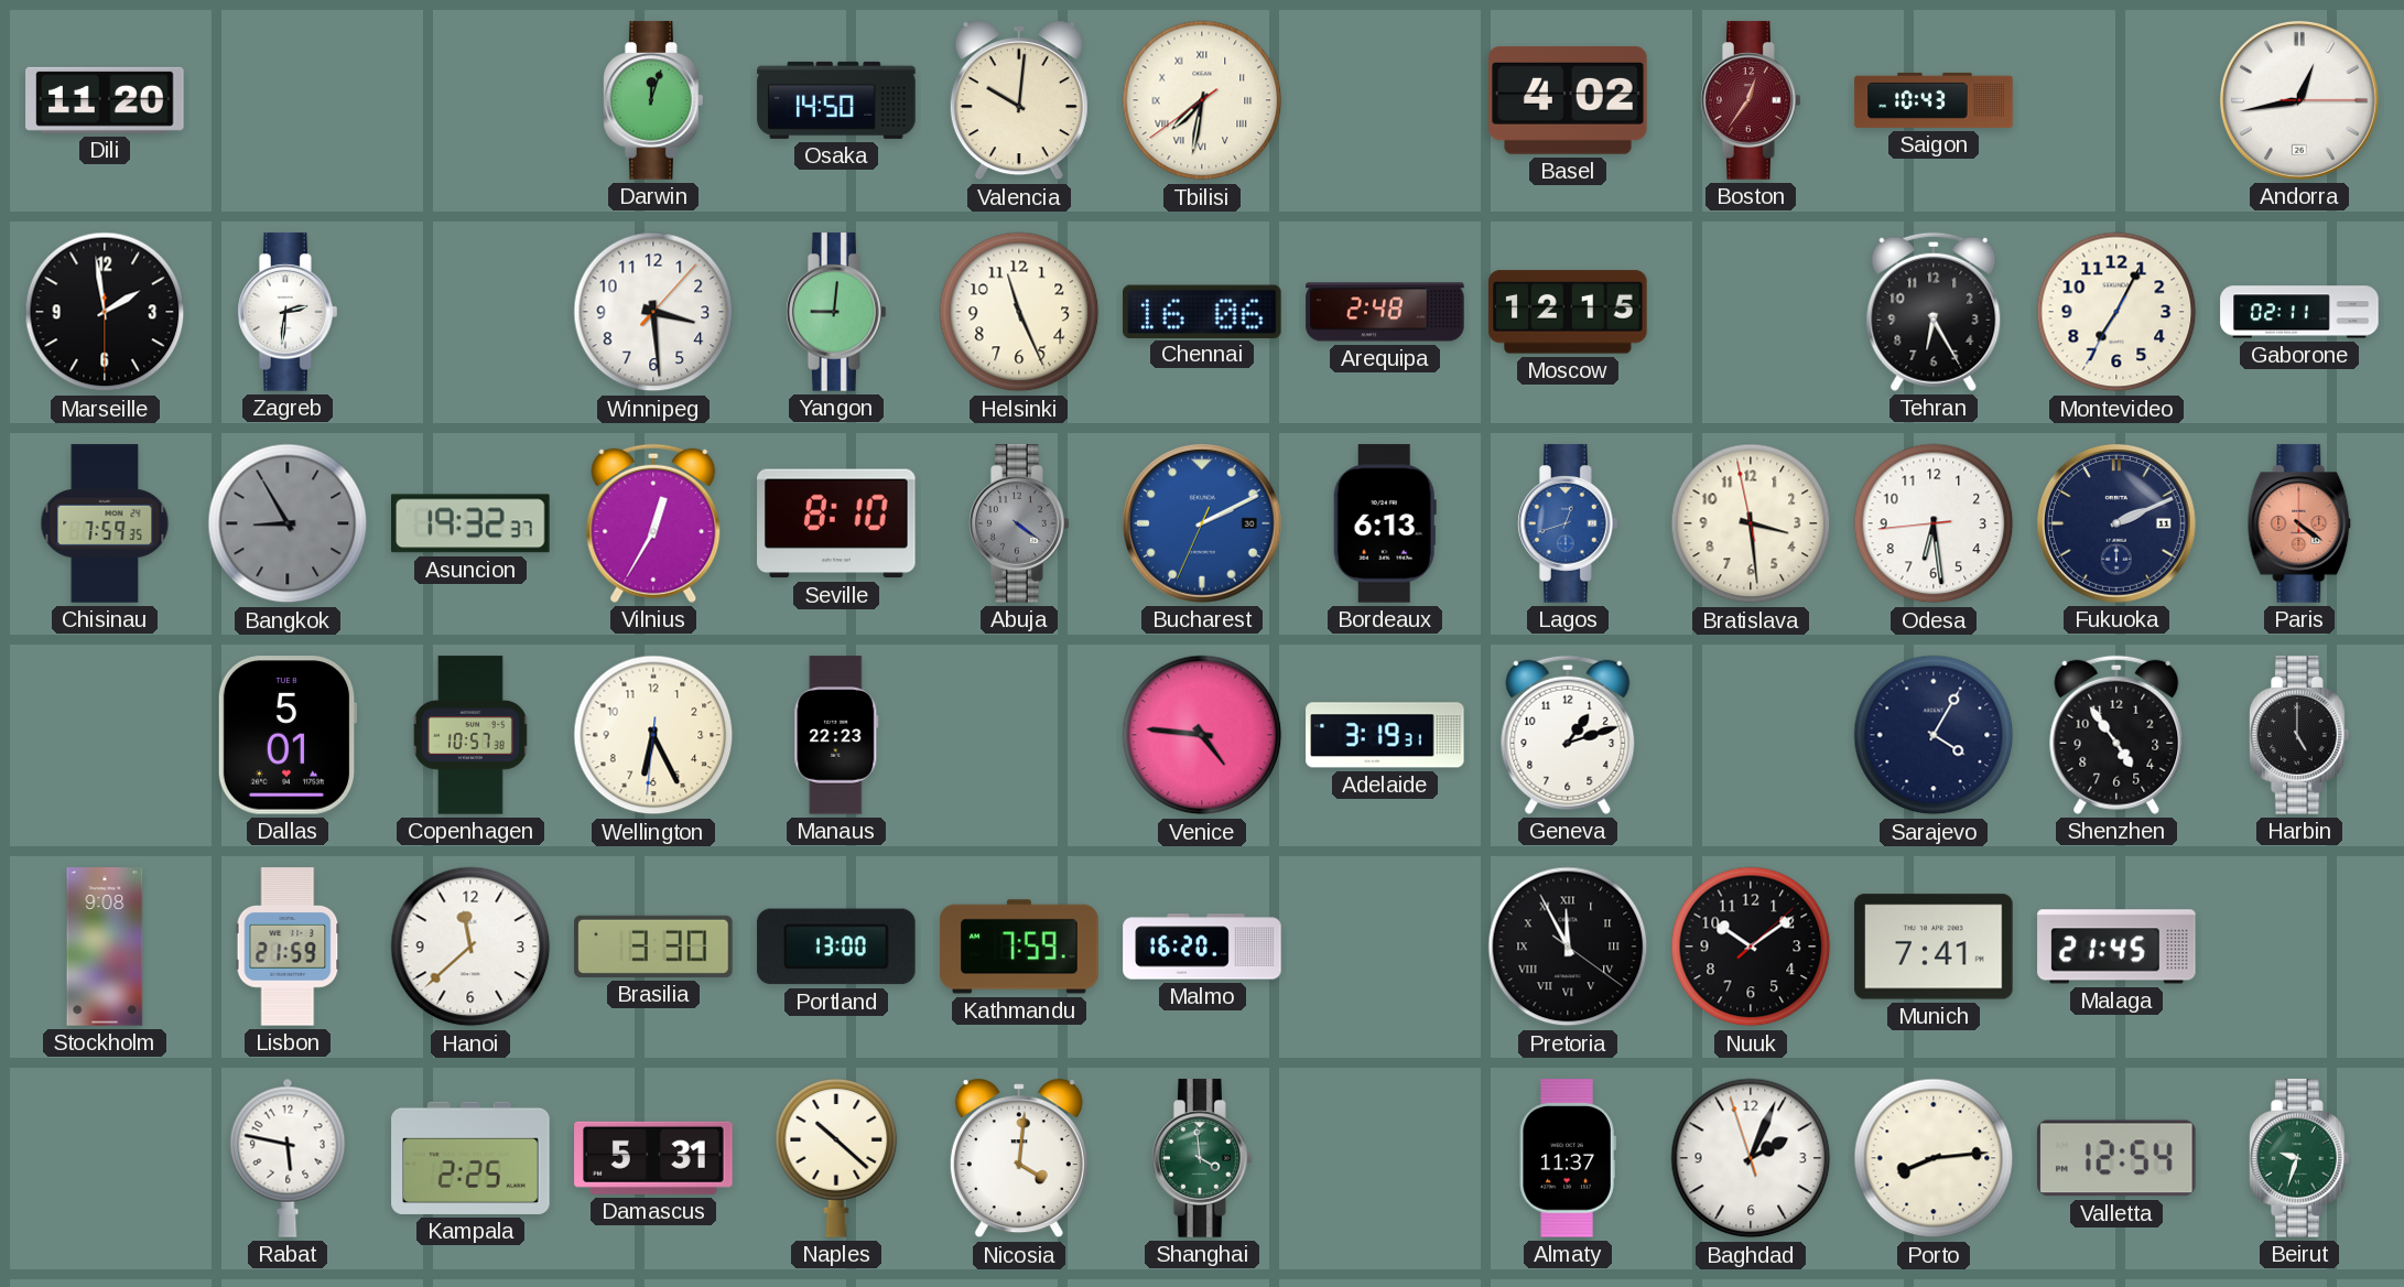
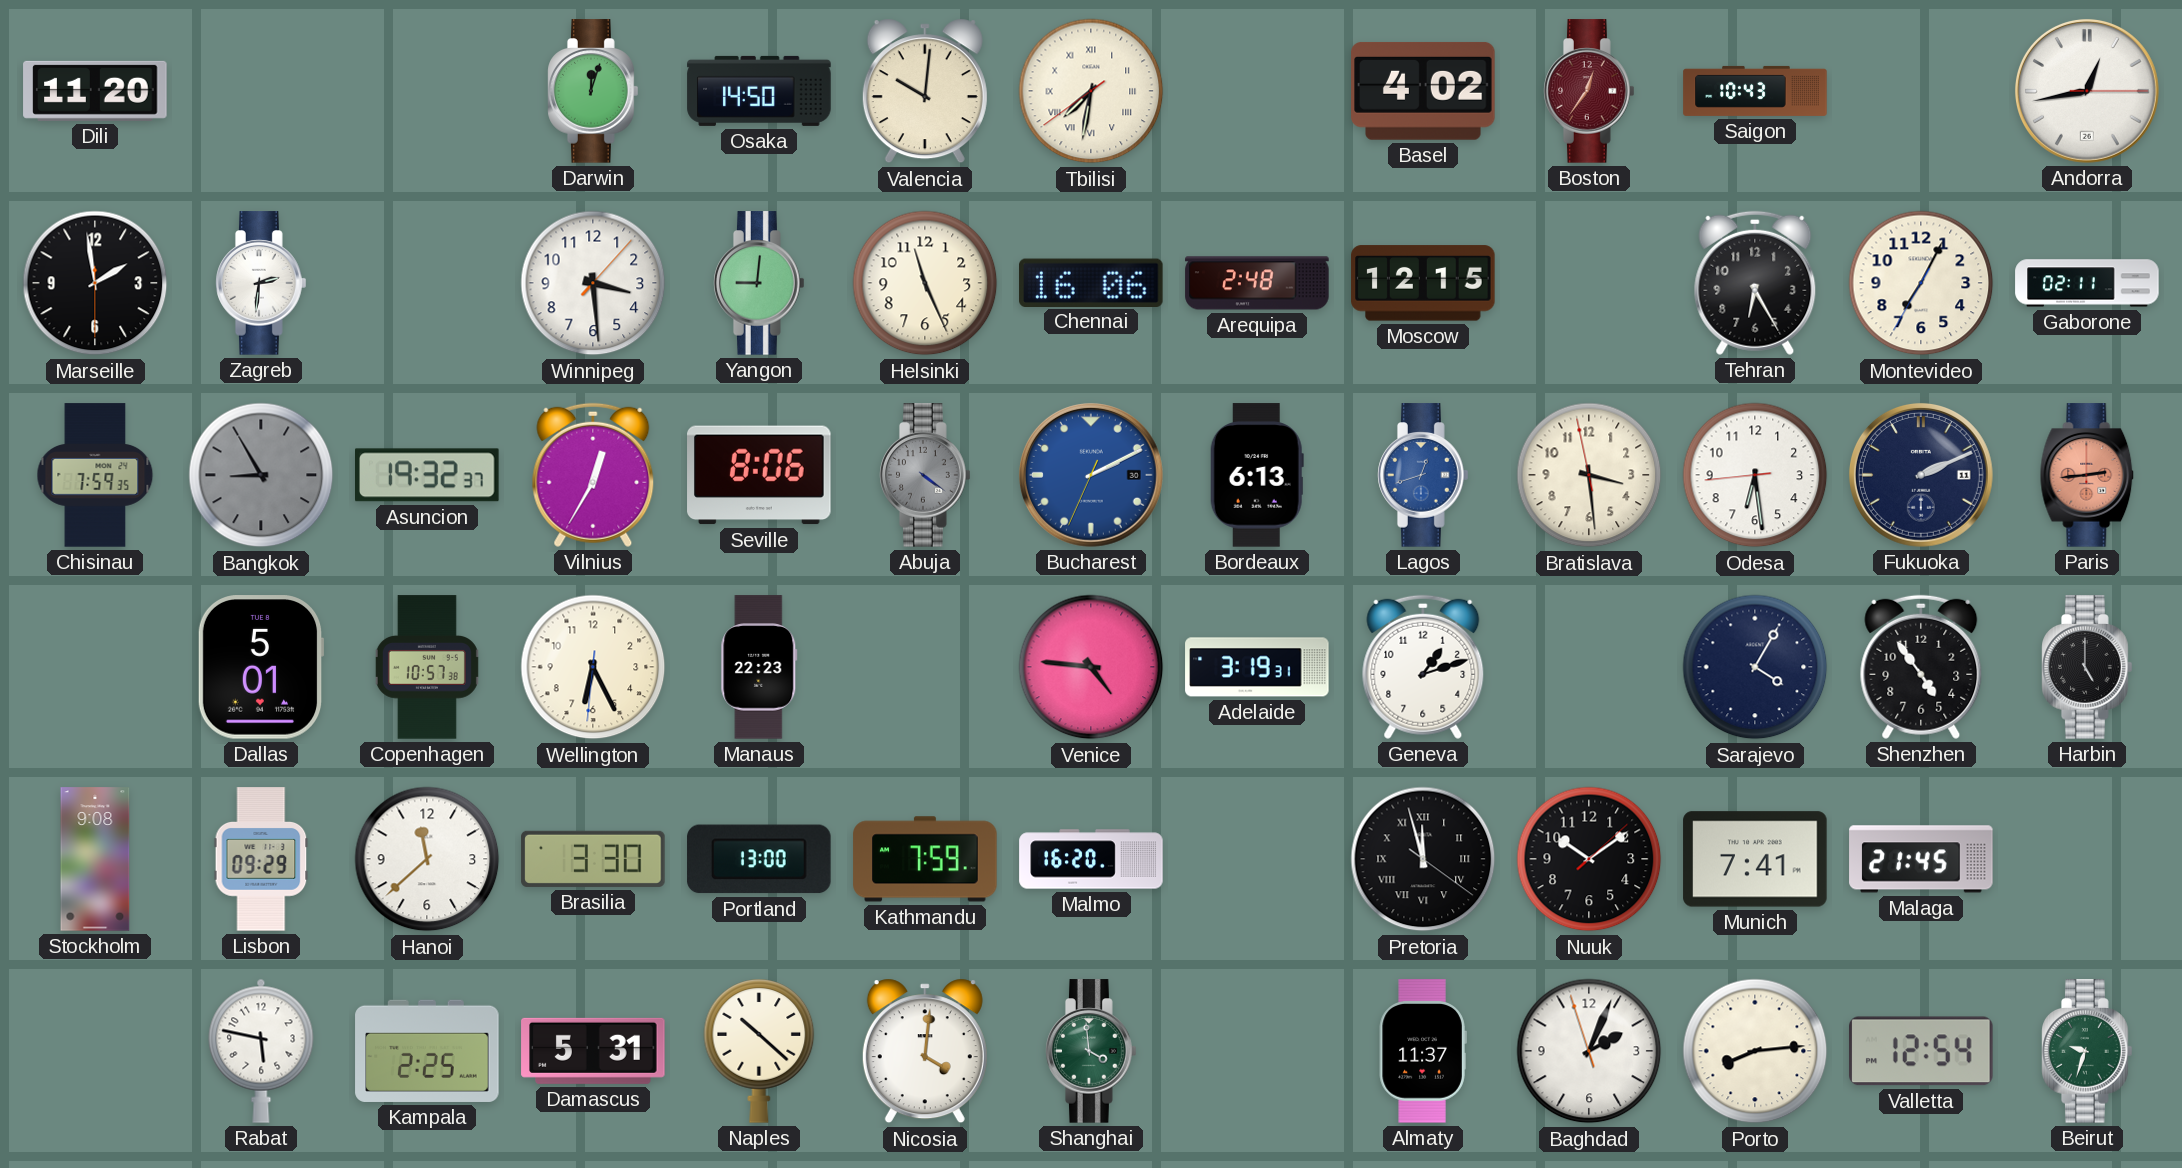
Seville: 8:10 -> 8:06 (759, 475)
Paris: 4:21 -> 2:44 (2087, 475)
Lisbon: 21:59 -> 09:29 (261, 859)
Pretoria: 11:55 -> 11:57 (1423, 859)
